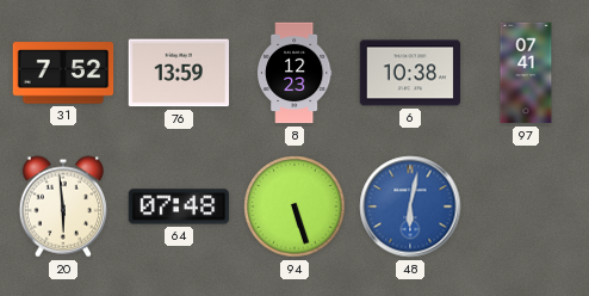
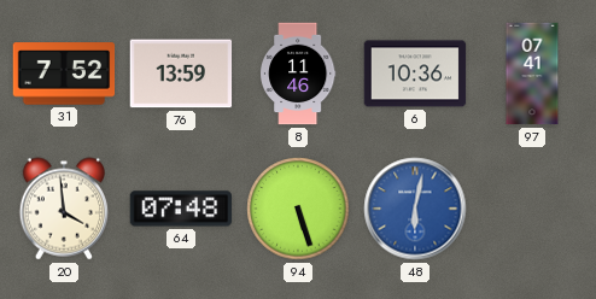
8: 12:23 -> 11:46 (299, 74)
6: 10:38 -> 10:36 (415, 74)
20: 5:59 -> 3:59 (64, 209)
